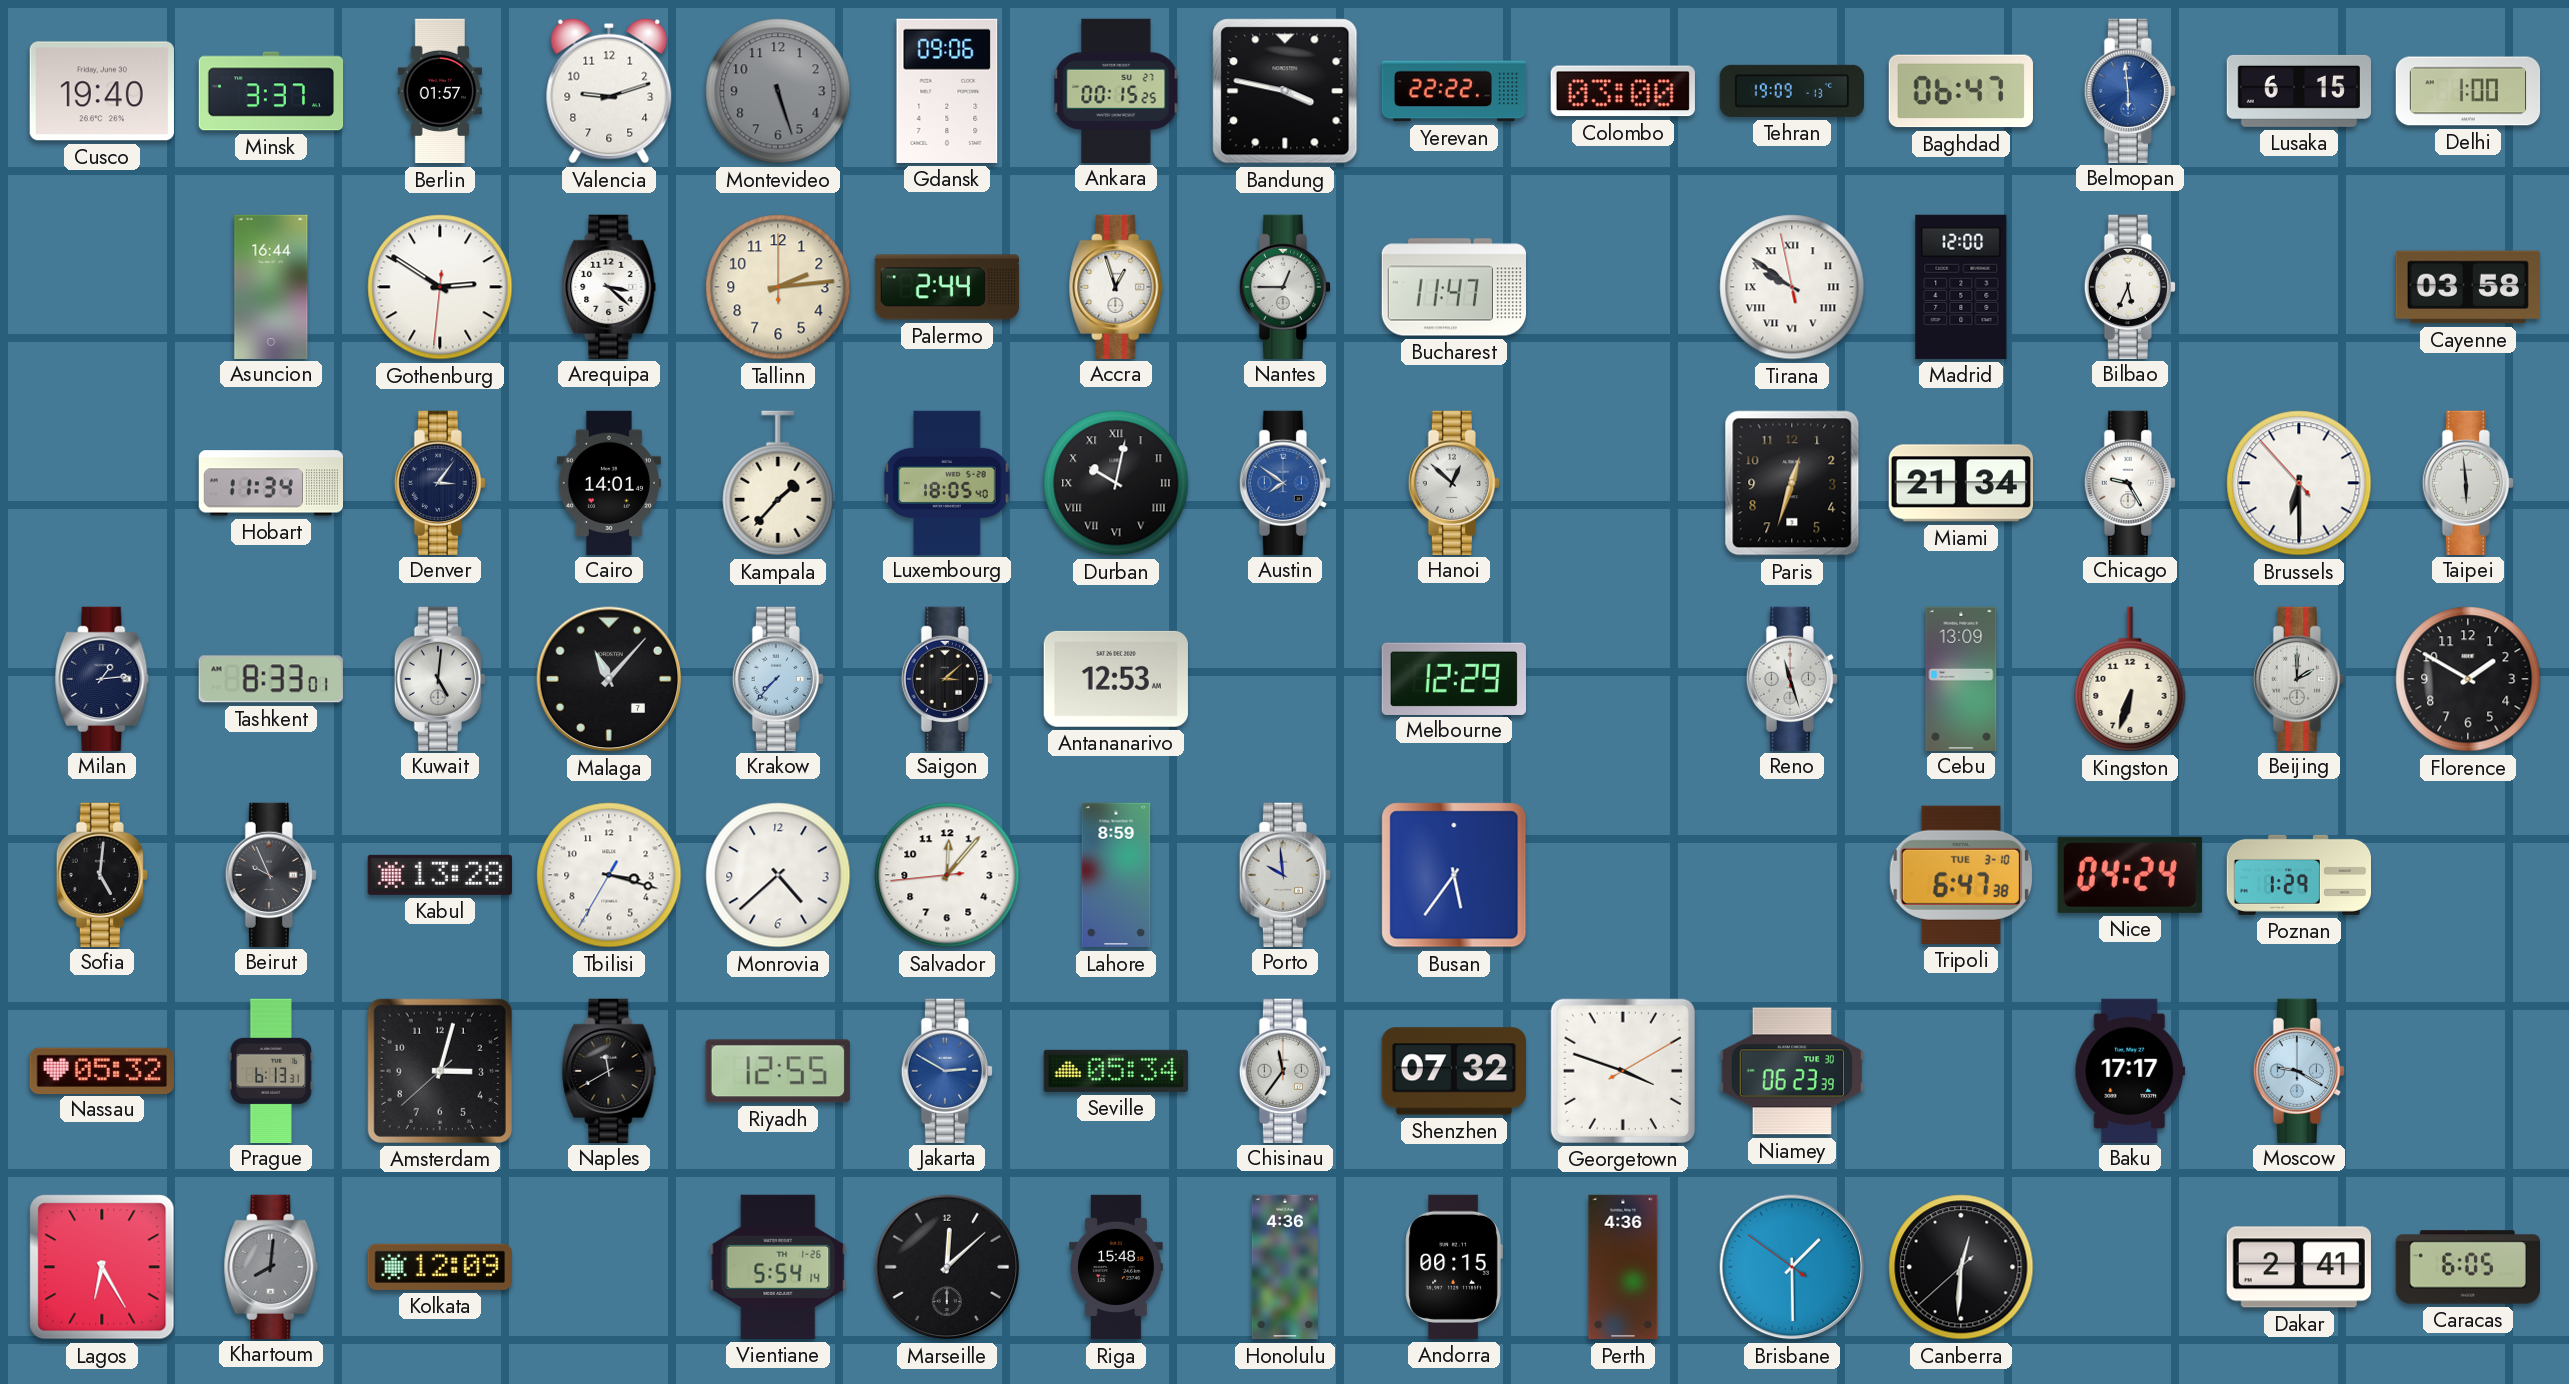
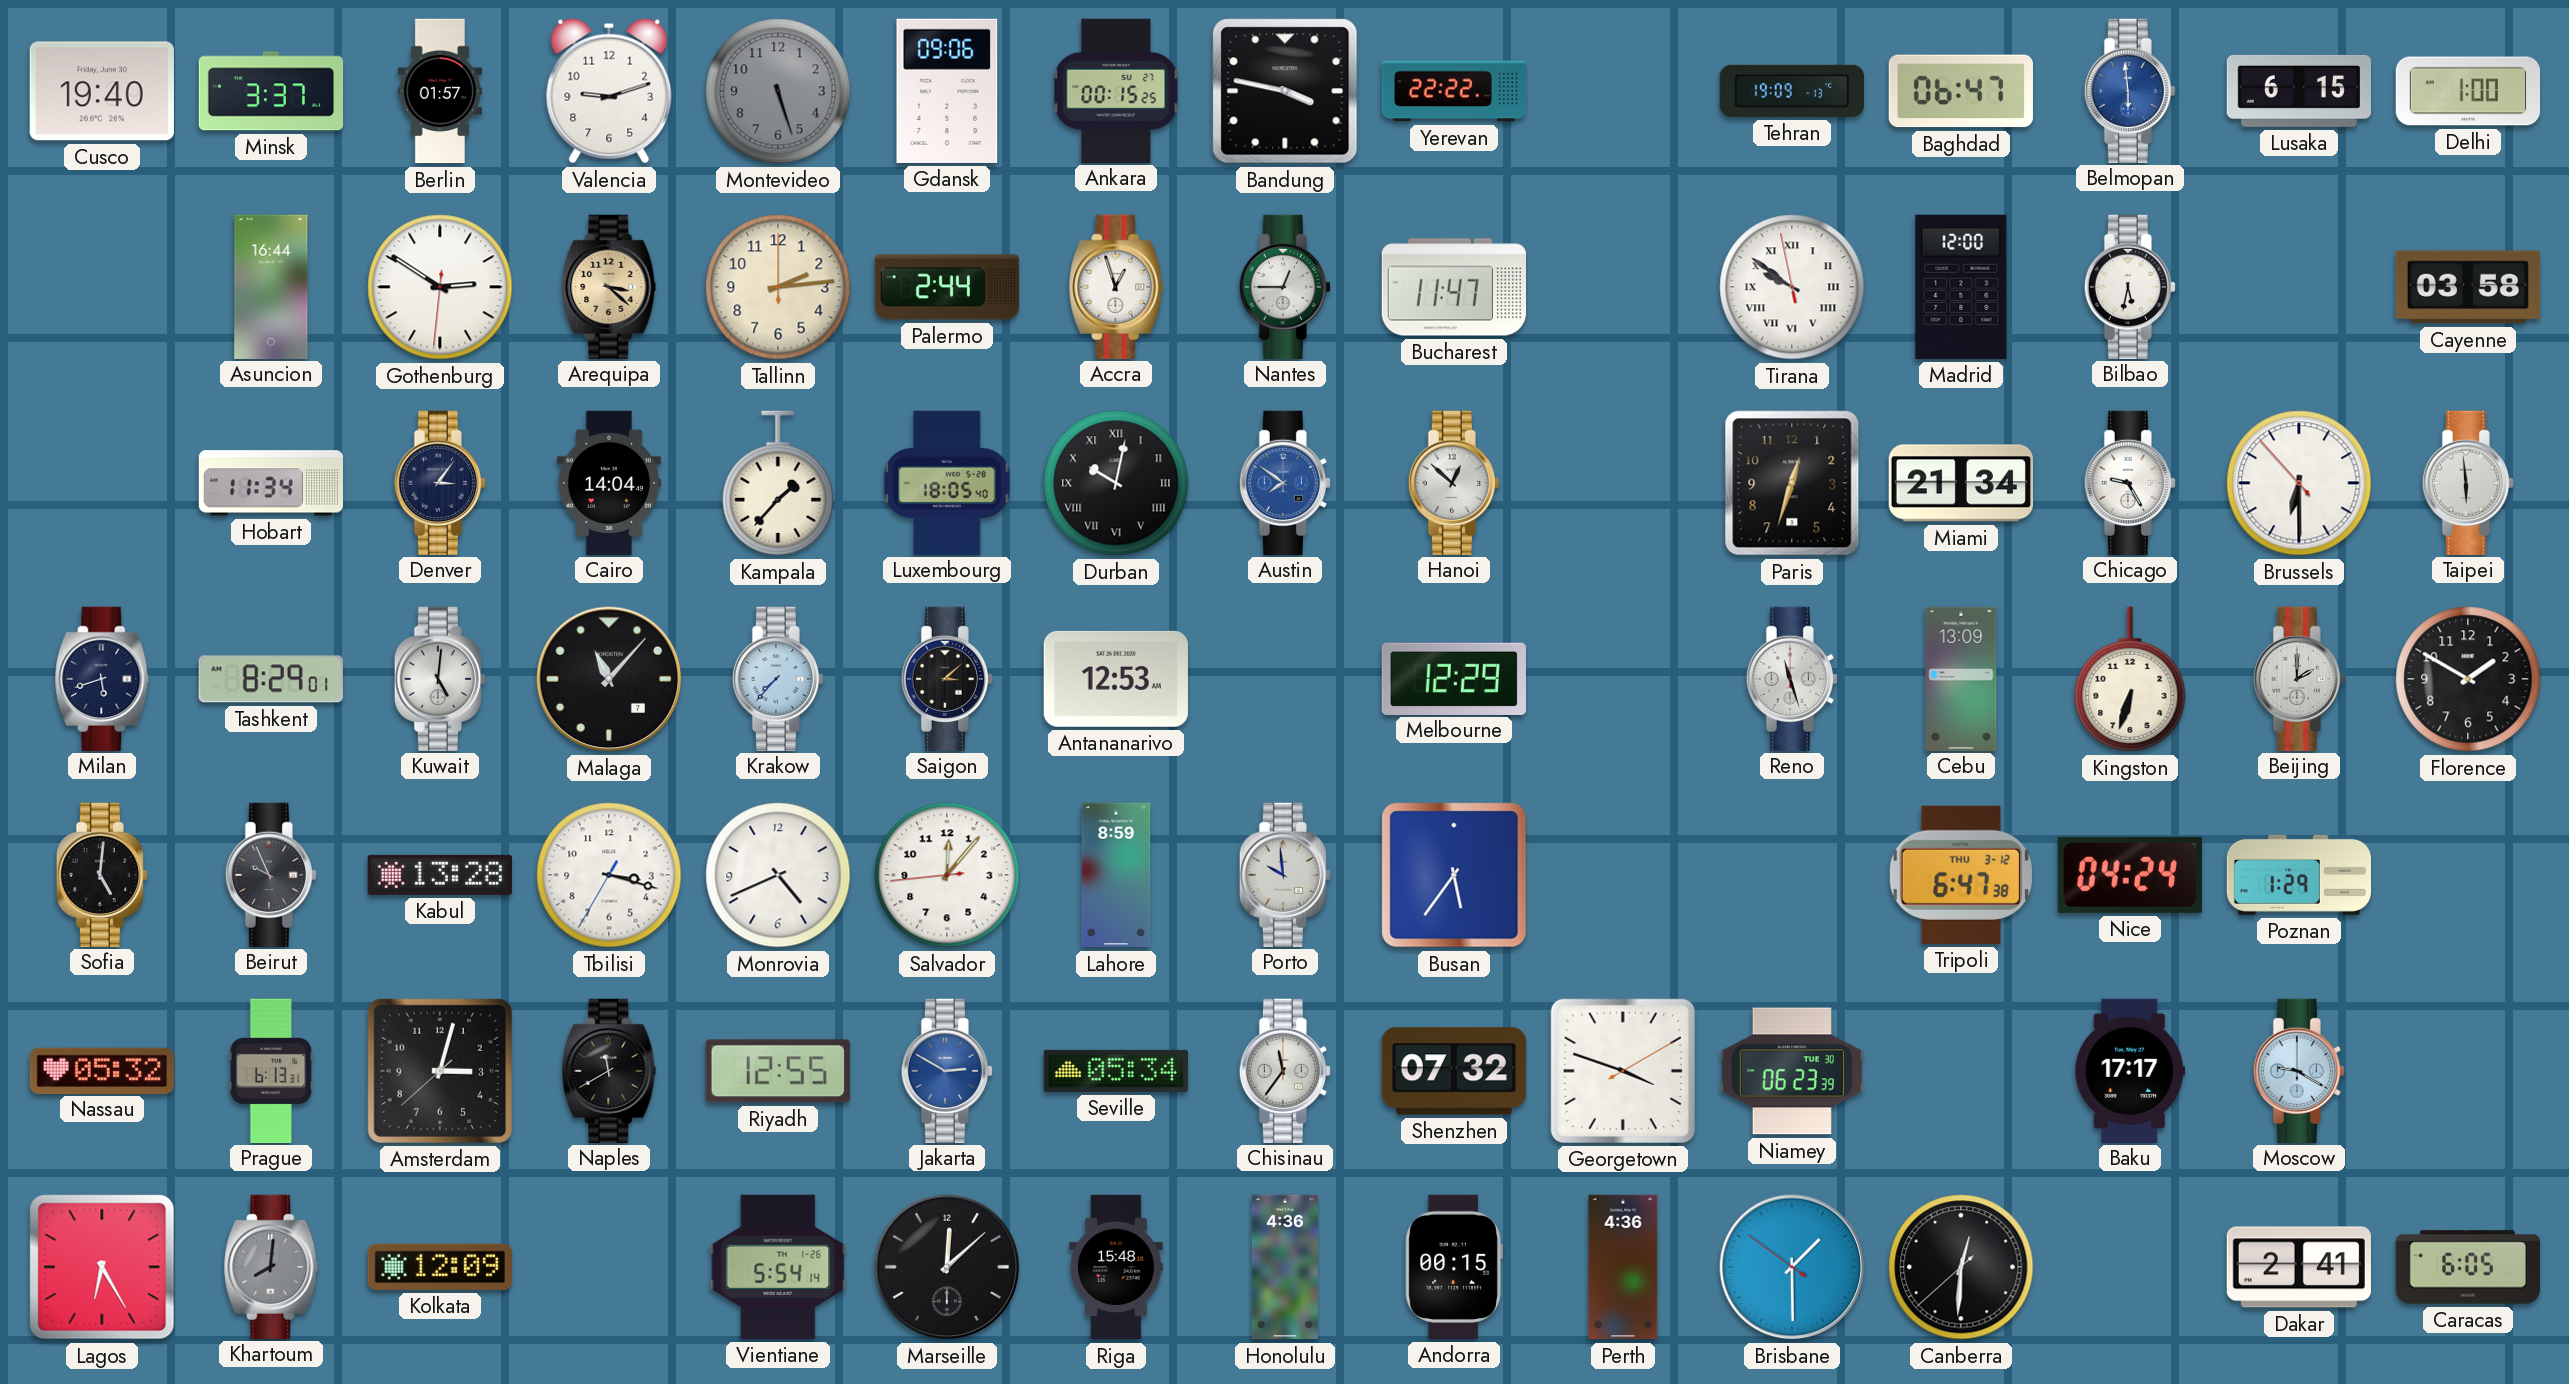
Colombo: 03:00 -> none (1623, 91)
Arequipa dial: white -> champagne (609, 286)
Bilbao: 5:34 -> 5:32 (2130, 286)
Cairo: 14:01 -> 14:04 (609, 482)
Milan: 1:14 -> 5:42 (102, 678)
Tashkent: 8:33 -> 8:29 (271, 679)
Monrovia: 4:38 -> 4:41 (778, 875)
Tripoli date: TUE 3-10 -> THU 3-12 (1961, 875)
